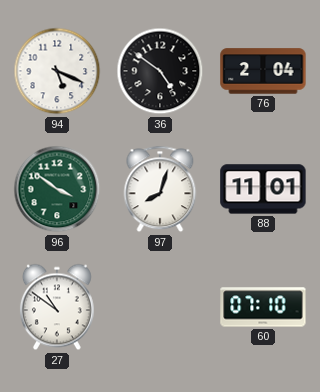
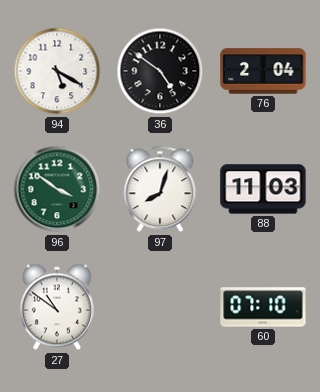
94: 5:19 -> 5:20 (57, 71)
88: 11:01 -> 11:03 (263, 189)
